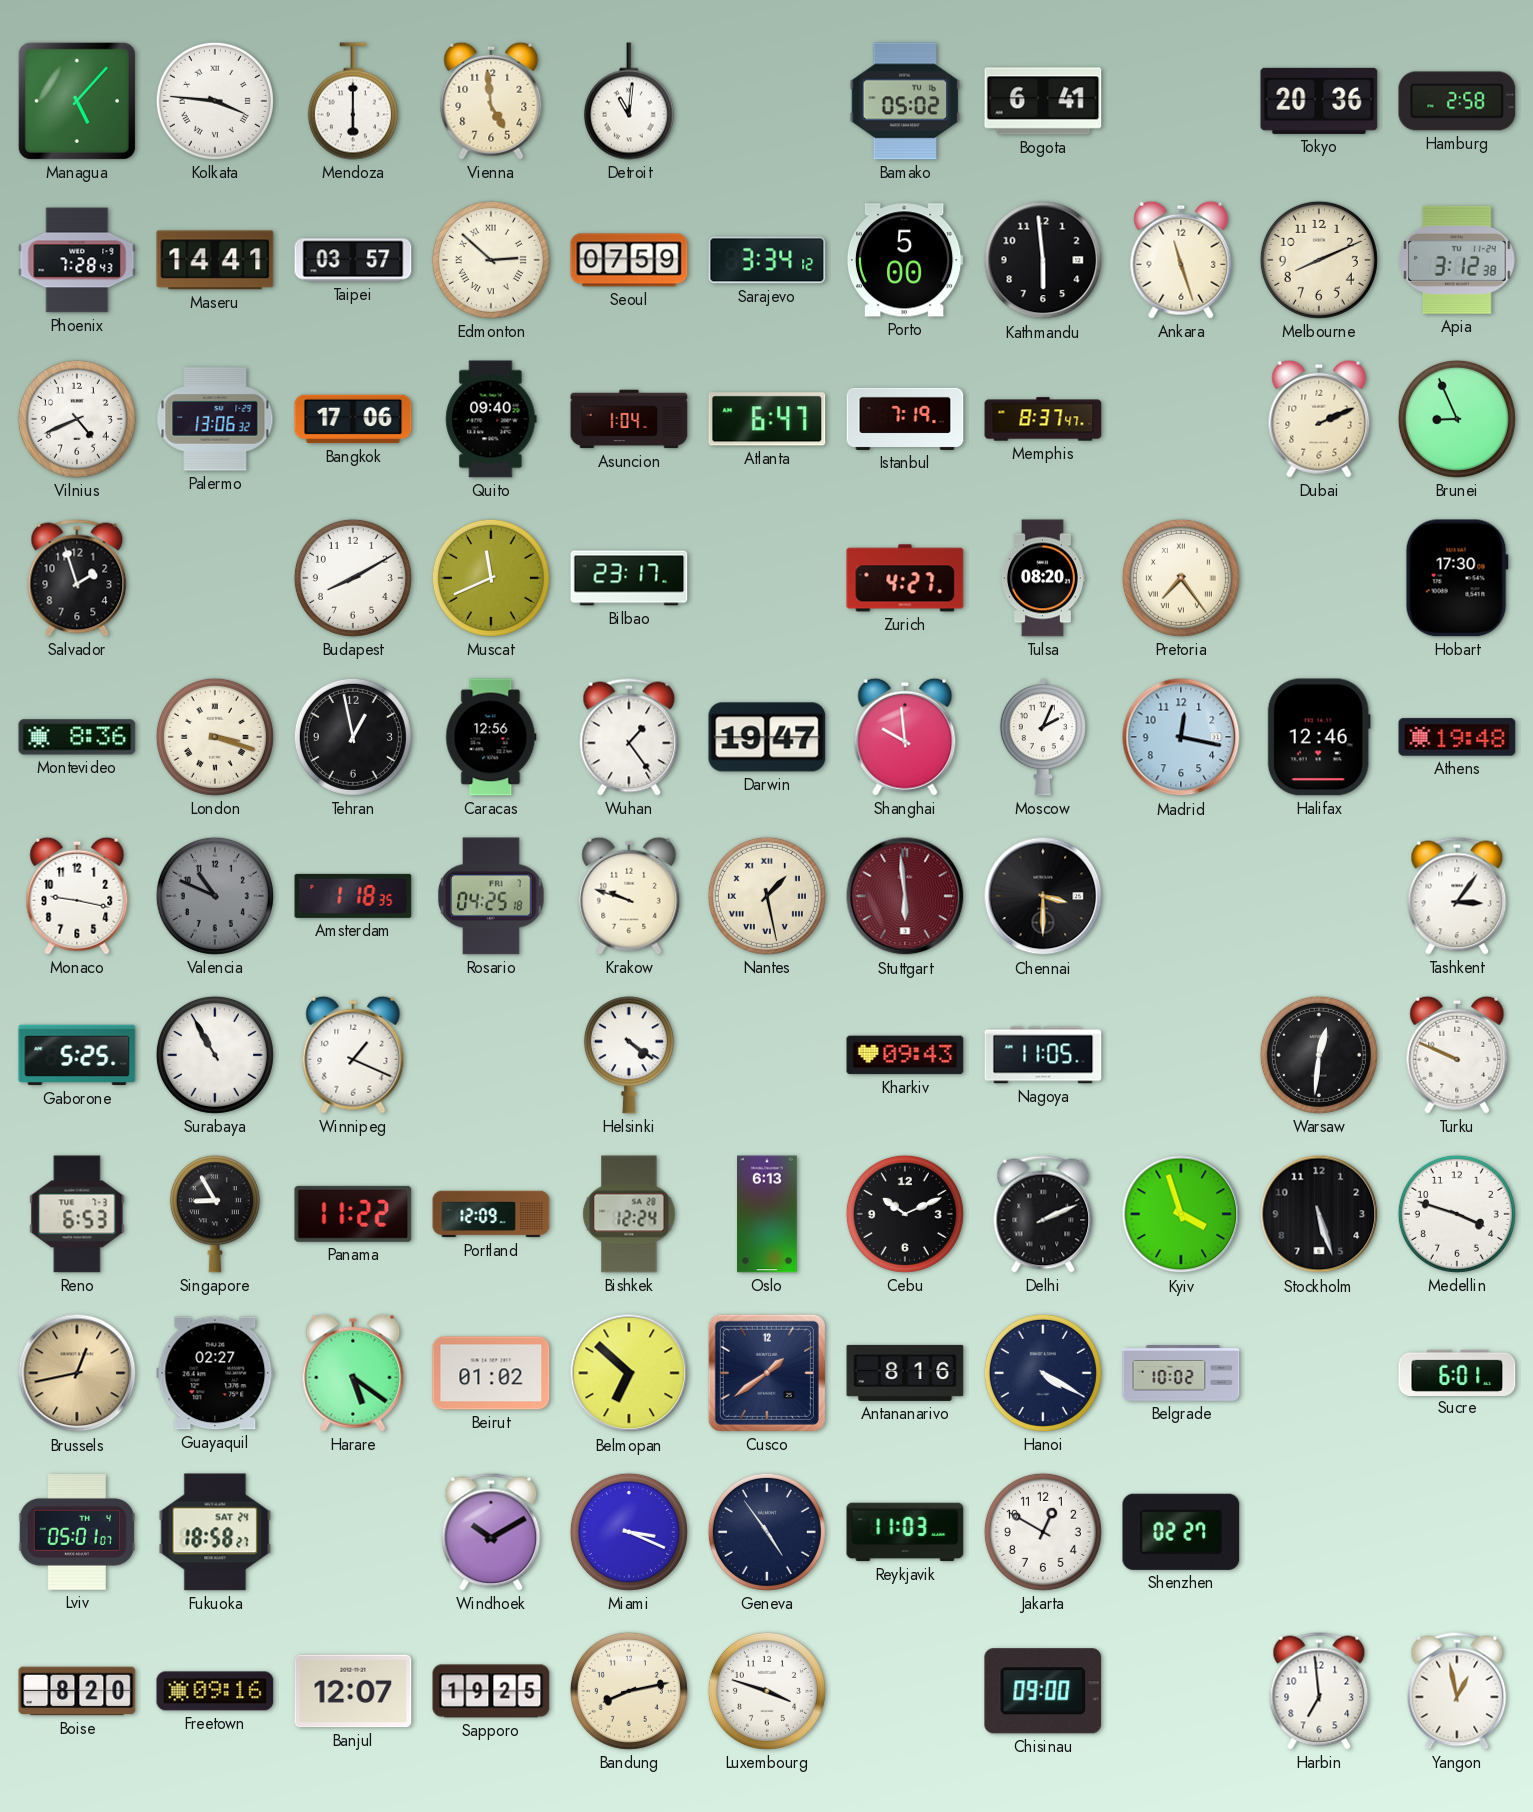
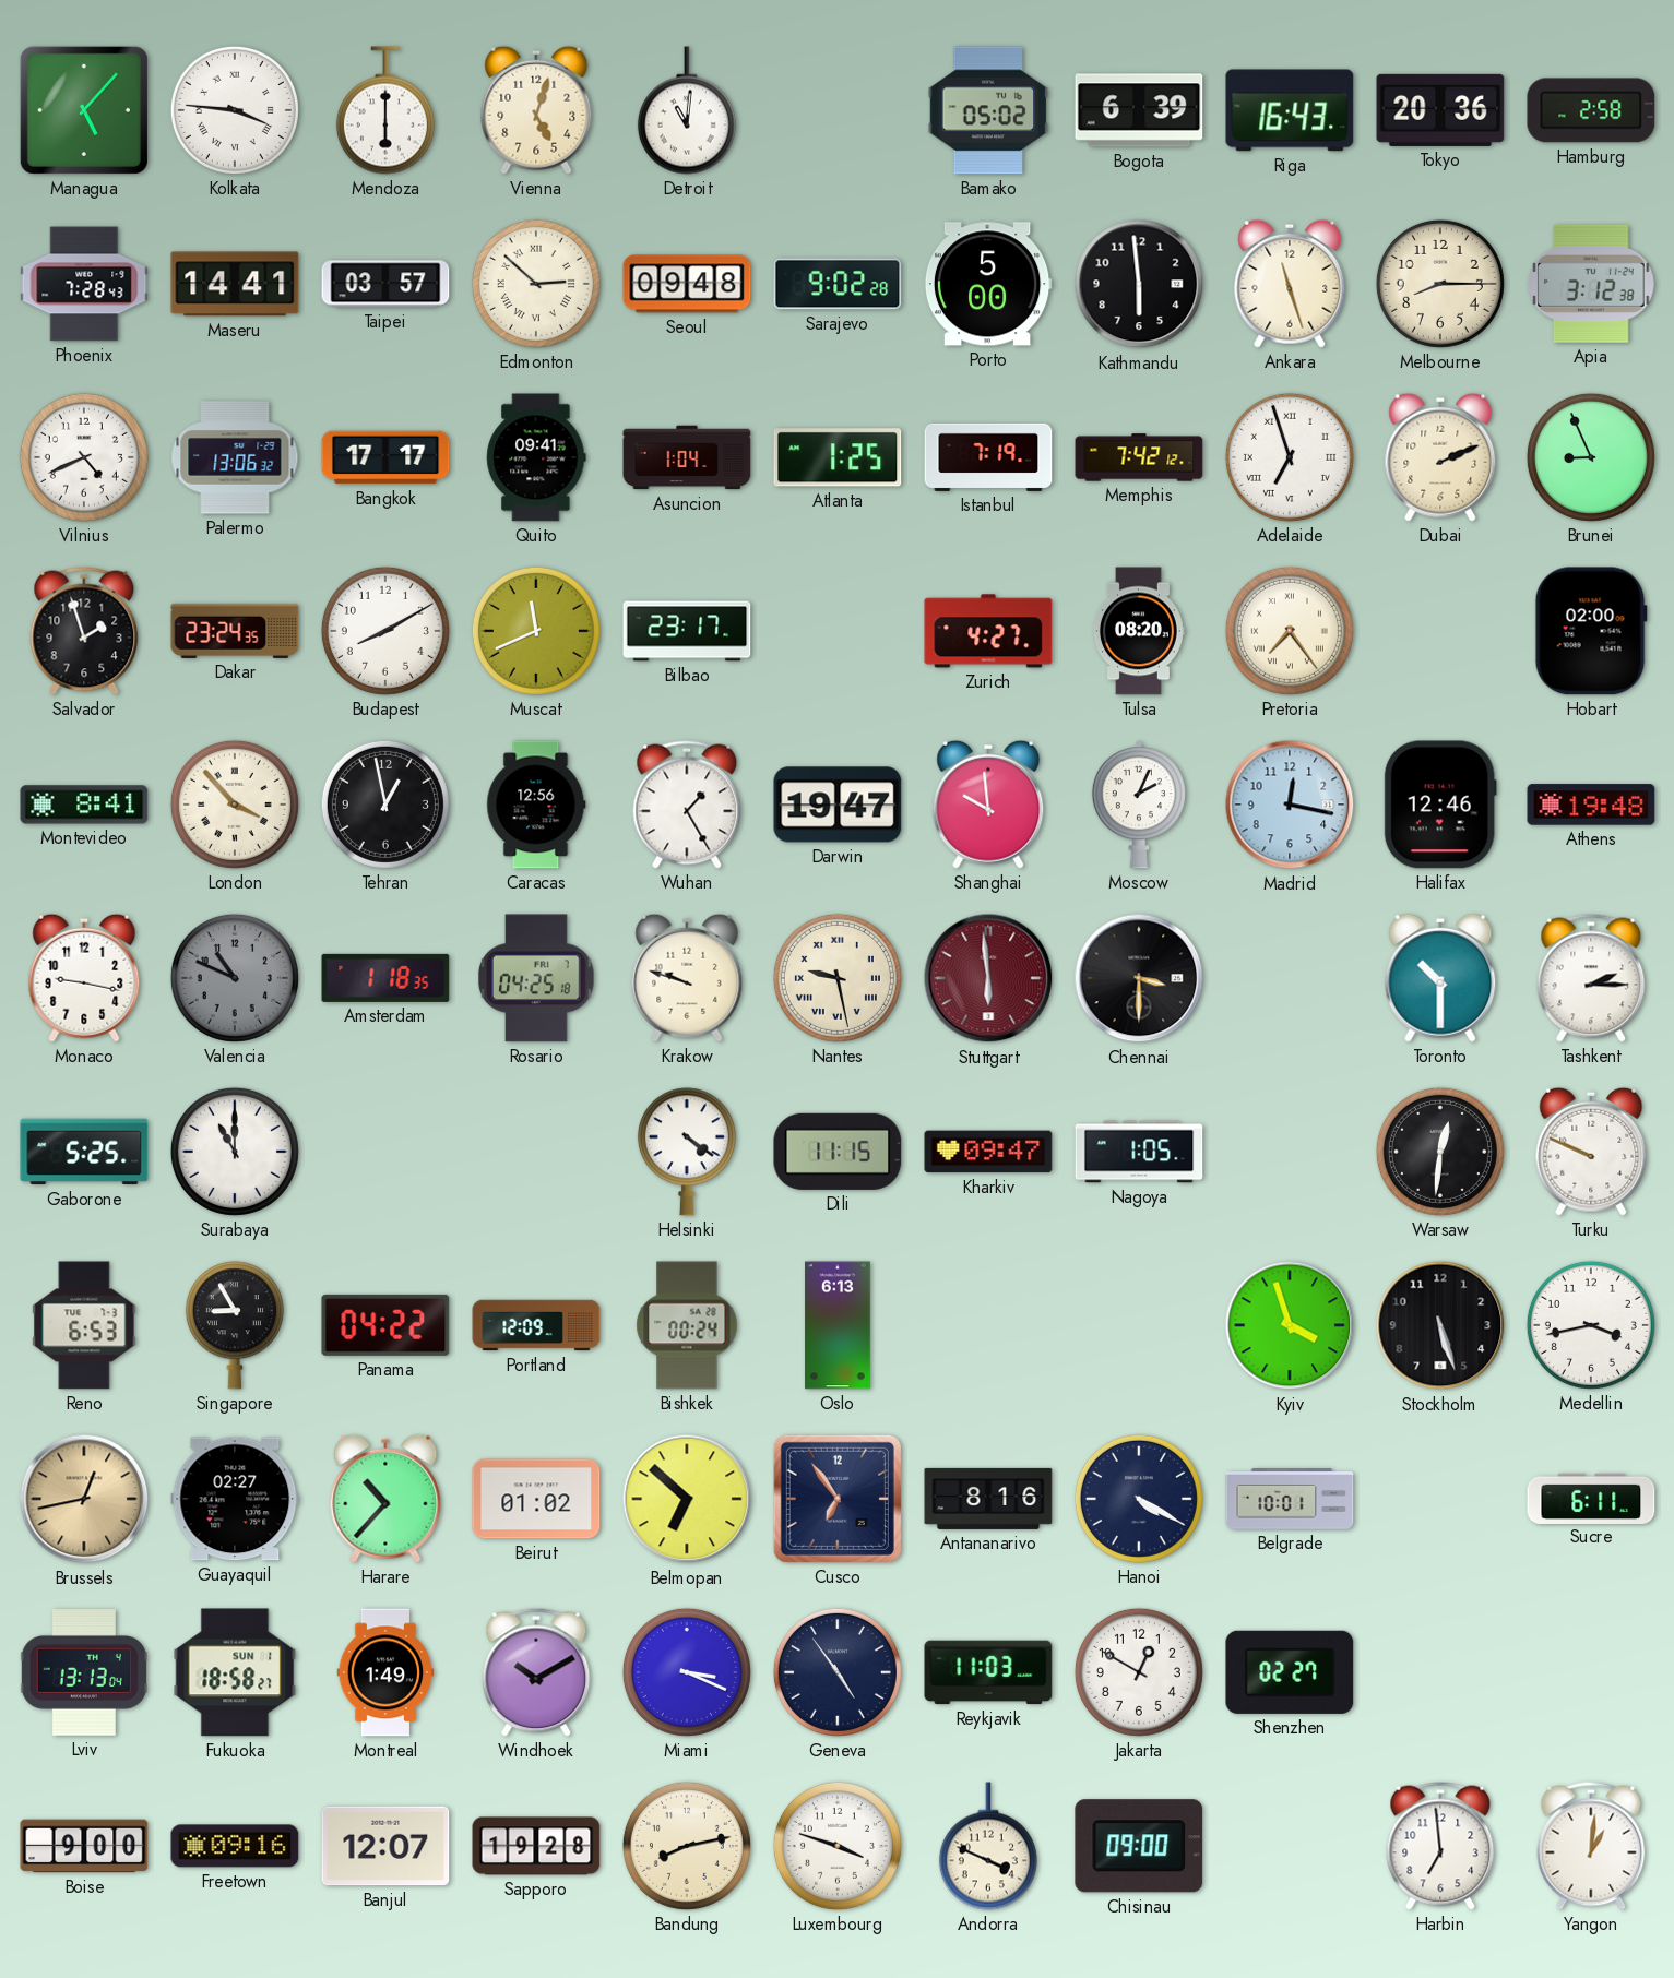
Vienna: 4:59 -> 5:03 (536, 110)
Bogota: 6:41 -> 6:39 (1139, 110)
Riga: none -> 16:43 (1290, 110)
Seoul: 07:59 -> 09:48 (687, 284)
Sarajevo: 3:34 -> 9:02 (838, 284)
Melbourne: 8:11 -> 8:15 (1440, 284)
Bangkok: 17:06 -> 17:17 (385, 457)
Quito: 09:40 -> 09:41 (536, 457)
Atlanta: 6:47 -> 1:25 (838, 457)
Memphis: 8:37 -> 7:42 (1139, 457)
Adelaide: none -> 6:57 (1290, 457)
Dakar: none -> 23:24 (235, 631)
Hobart: 17:30 -> 02:00 (1591, 631)
Montevideo: 8:36 -> 8:41 (84, 805)
London: 3:18 -> 3:53 (235, 805)
Wuhan: 1:24 -> 1:25 (687, 805)
Nantes: 1:28 -> 9:28 (838, 978)
Toronto: none -> 10:30 (1440, 978)
Tashkent: 3:06 -> 2:15 (1591, 978)
Surabaya: 10:55 -> 11:00 (235, 1152)
Winnipeg: 1:19 -> none (353, 1055)
Dili: none -> 11:15 (838, 1152)
Kharkiv: 09:43 -> 09:47 (988, 1152)
Nagoya: 11:05 -> 1:05 (1139, 1152)
Panama: 11:22 -> 04:22 (385, 1325)
Bishkek: 12:24 -> 00:24 (687, 1325)
Cebu: 10:11 -> none (905, 1214)
Delhi: 2:11 -> none (1043, 1214)
Medellin: 3:48 -> 3:43 (1591, 1325)
Harare: 5:21 -> 10:37 (385, 1499)
Cusco: 1:39 -> 6:54 (838, 1499)
Belgrade: 10:02 -> 10:01 (1290, 1499)
Sucre: 6:01 -> 6:11 (1591, 1498)
Lviv: 05:01 -> 13:13 (84, 1672)
Fukuoka date: SAT 24 -> SUN 1 (235, 1672)
Montreal: none -> 1:49 (385, 1672)
Boise: 8:20 -> 9:00 (84, 1846)
Sapporo: 19:25 -> 19:28 (536, 1846)
Andorra: none -> 3:49 (988, 1846)
Yangon: 12:58 -> 1:01 (1591, 1846)
